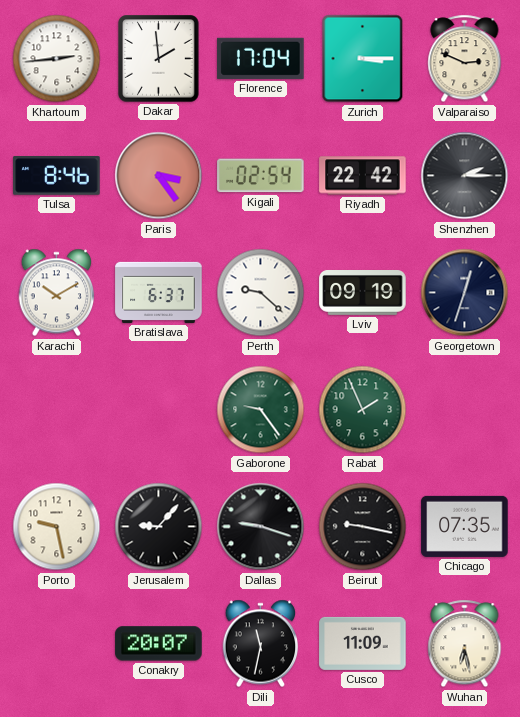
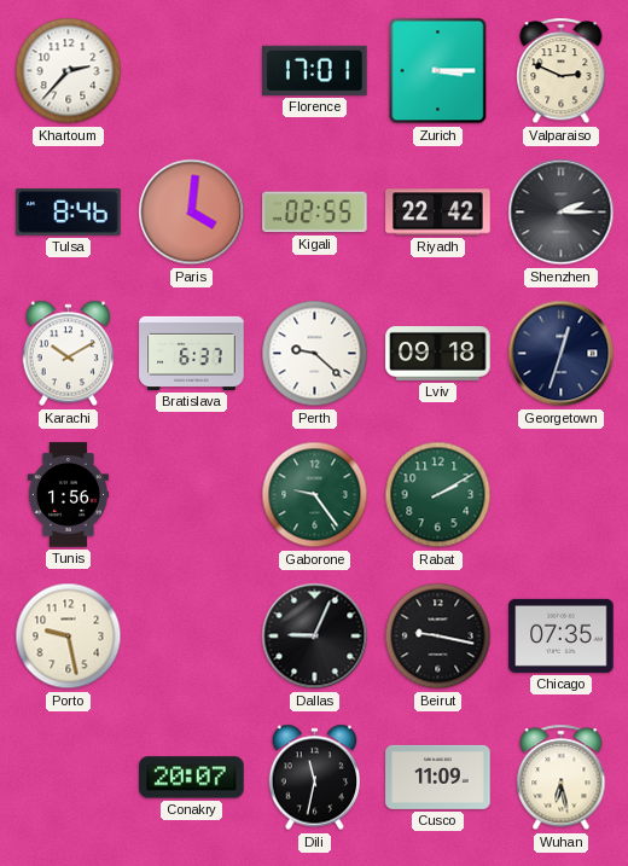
Khartoum: 2:44 -> 2:37 (69, 71)
Dakar: 1:59 -> none (159, 59)
Florence: 17:04 -> 17:01 (315, 70)
Paris: 3:24 -> 4:01 (192, 213)
Kigali: 02:54 -> 02:55 (315, 213)
Lviv: 09:19 -> 09:18 (438, 354)
Tunis: none -> 1:56 (68, 495)
Rabat: 1:56 -> 2:10 (438, 495)
Jerusalem: 9:07 -> none (159, 527)
Dallas: 9:18 -> 9:04 (315, 637)
